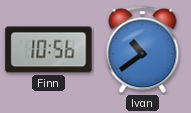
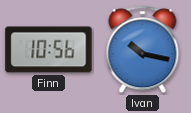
Ivan: 10:39 -> 10:17 (143, 50)
